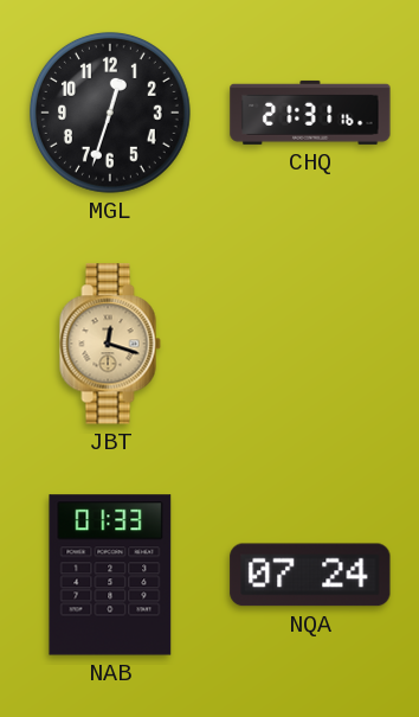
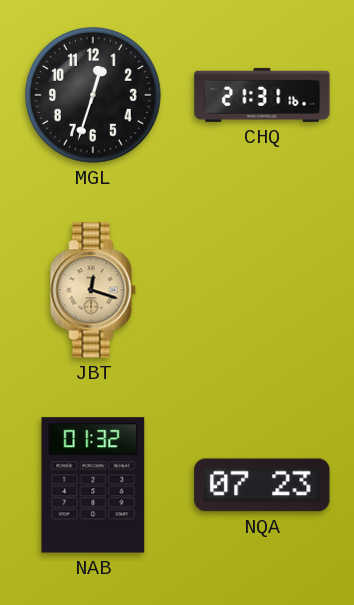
NAB: 01:33 -> 01:32 (93, 485)
NQA: 07:24 -> 07:23 (262, 485)
